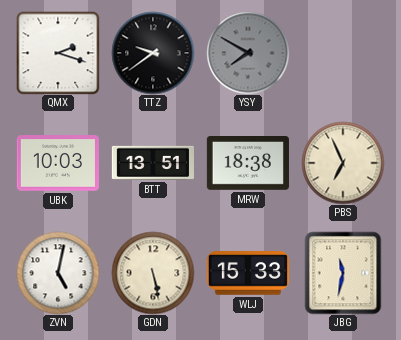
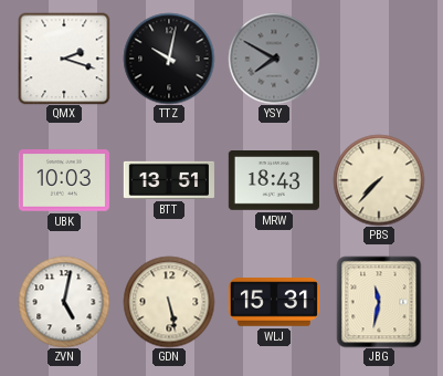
TTZ: 9:39 -> 10:02 (169, 59)
MRW: 18:38 -> 18:43 (274, 181)
PBS: 6:56 -> 7:37 (379, 180)
WLJ: 15:33 -> 15:31 (274, 302)
